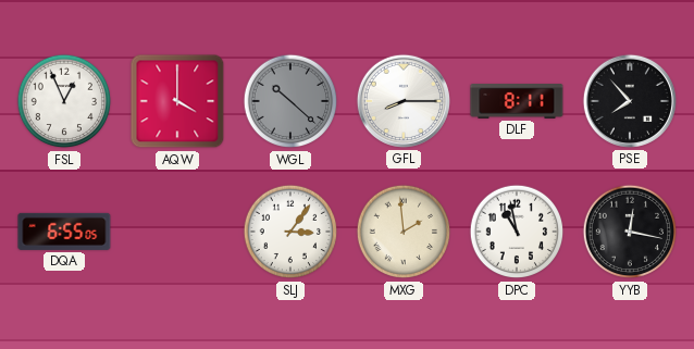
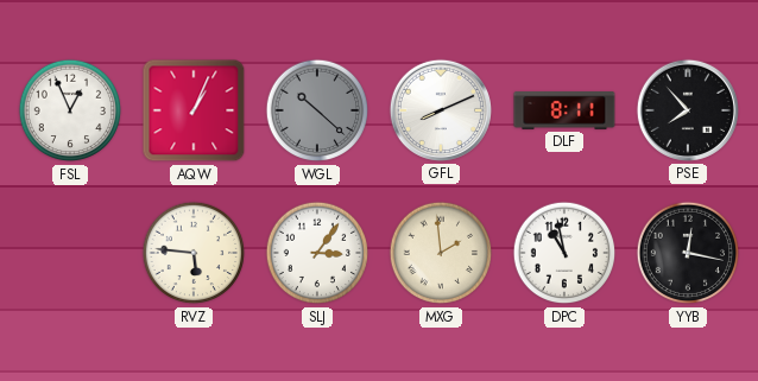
AQW: 4:00 -> 1:04 (194, 110)
GFL: 8:15 -> 8:11 (441, 110)
DQA: 6:55 -> none (64, 232)
RVZ: none -> 5:46 (194, 253)
